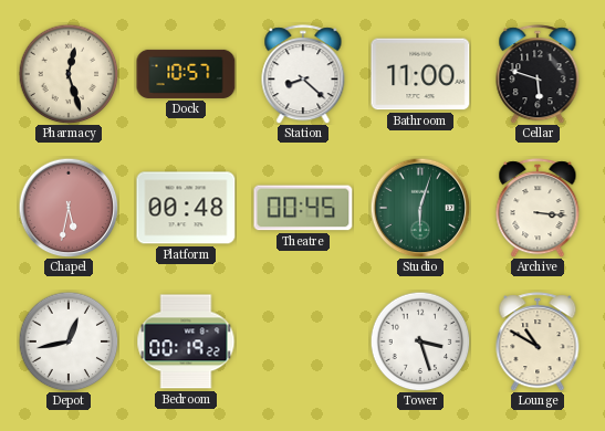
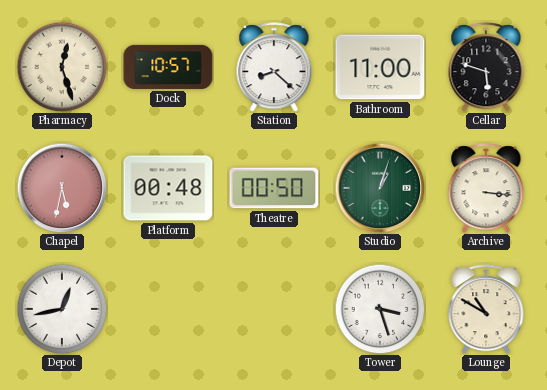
Theatre: 00:45 -> 00:50 (274, 188)
Studio: 6:03 -> 1:03 (380, 188)
Bedroom: 00:19 -> none (186, 341)
